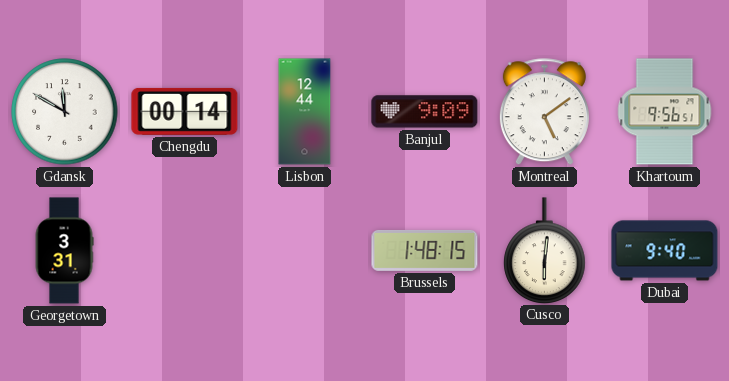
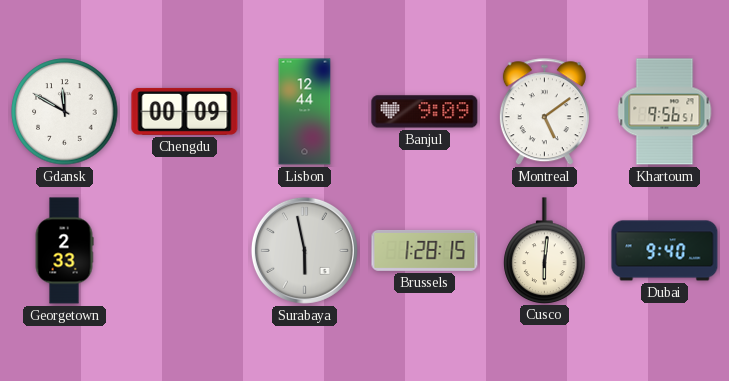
Chengdu: 00:14 -> 00:09 (185, 111)
Georgetown: 3:31 -> 2:33 (64, 251)
Surabaya: none -> 5:58 (304, 250)
Brussels: 1:48 -> 1:28 (425, 250)
